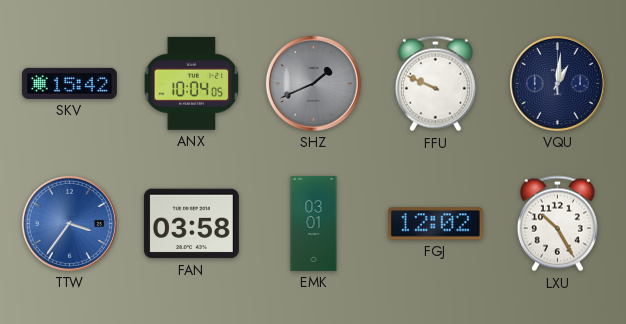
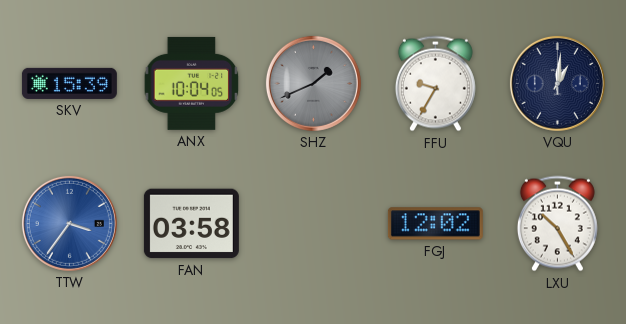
SKV: 15:42 -> 15:39 (69, 83)
FFU: 9:49 -> 9:35 (435, 84)
EMK: 03:01 -> none (314, 223)
